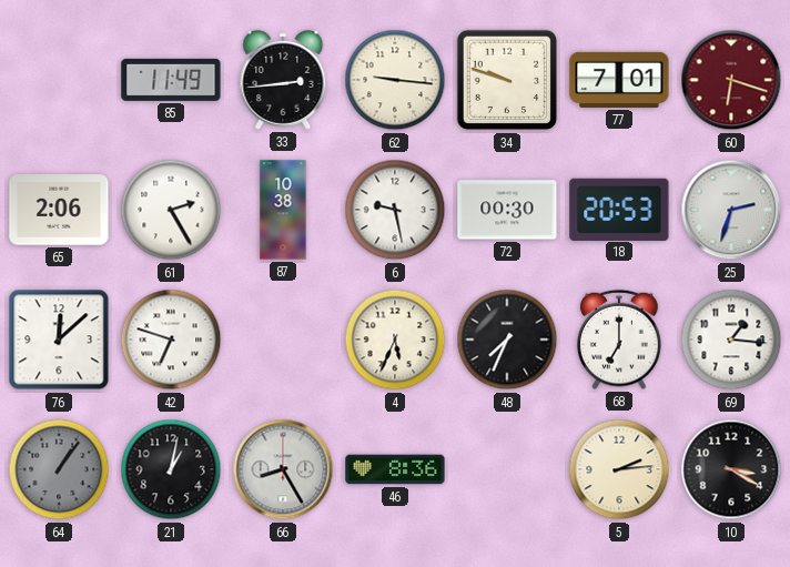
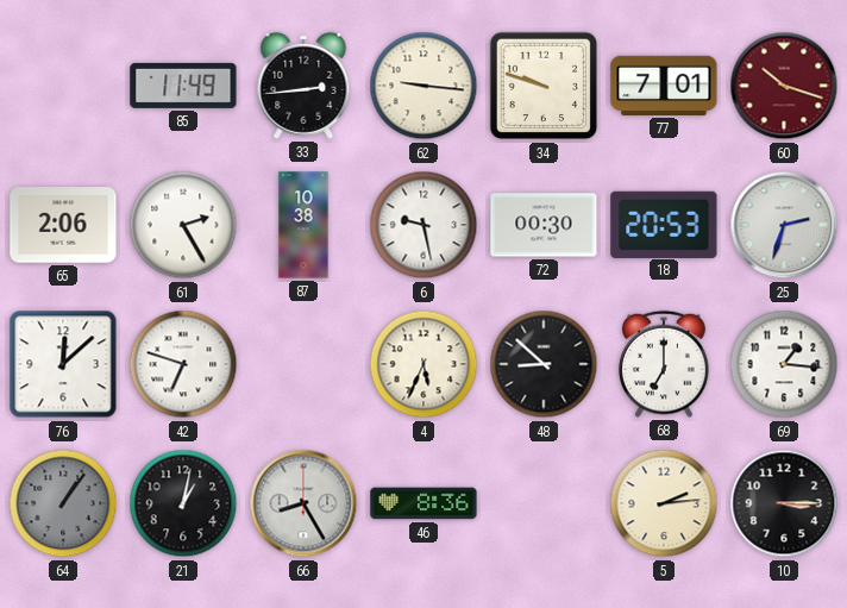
60: 6:18 -> 10:18 (784, 86)
48: 7:34 -> 8:52 (544, 364)
10: 3:20 -> 3:15 (784, 503)
